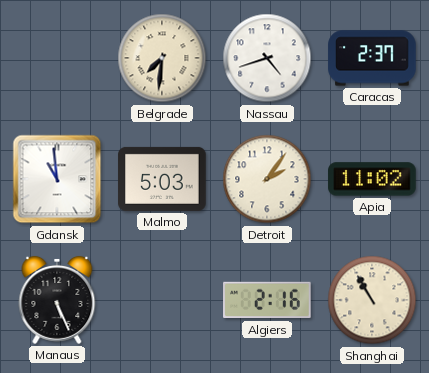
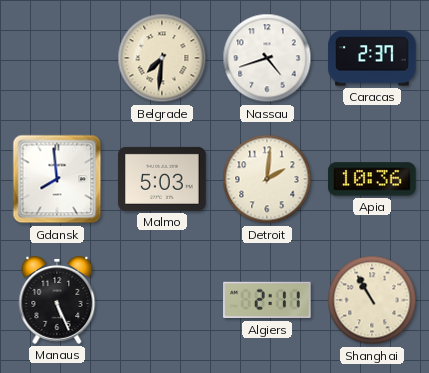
Gdansk: 10:59 -> 7:59 (57, 179)
Detroit: 2:06 -> 2:01 (267, 179)
Apia: 11:02 -> 10:36 (372, 179)
Algiers: 2:16 -> 2:11 (267, 300)
